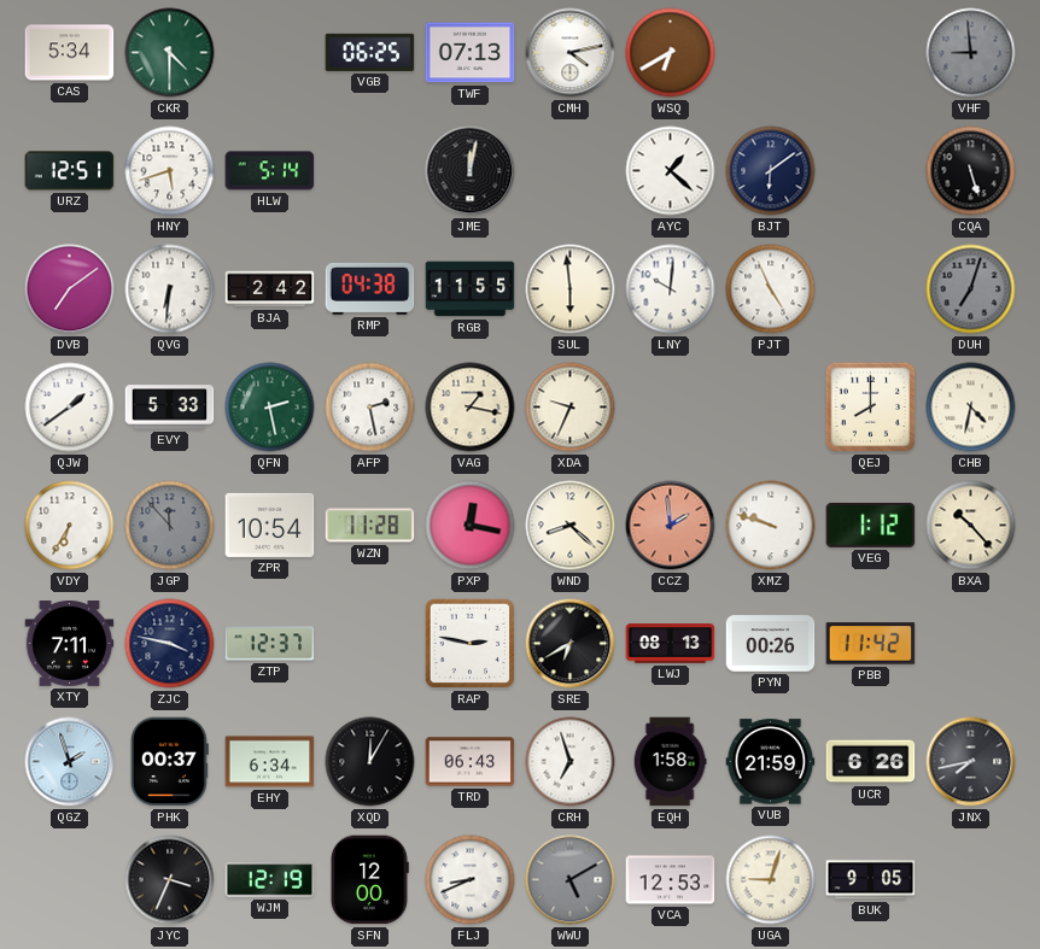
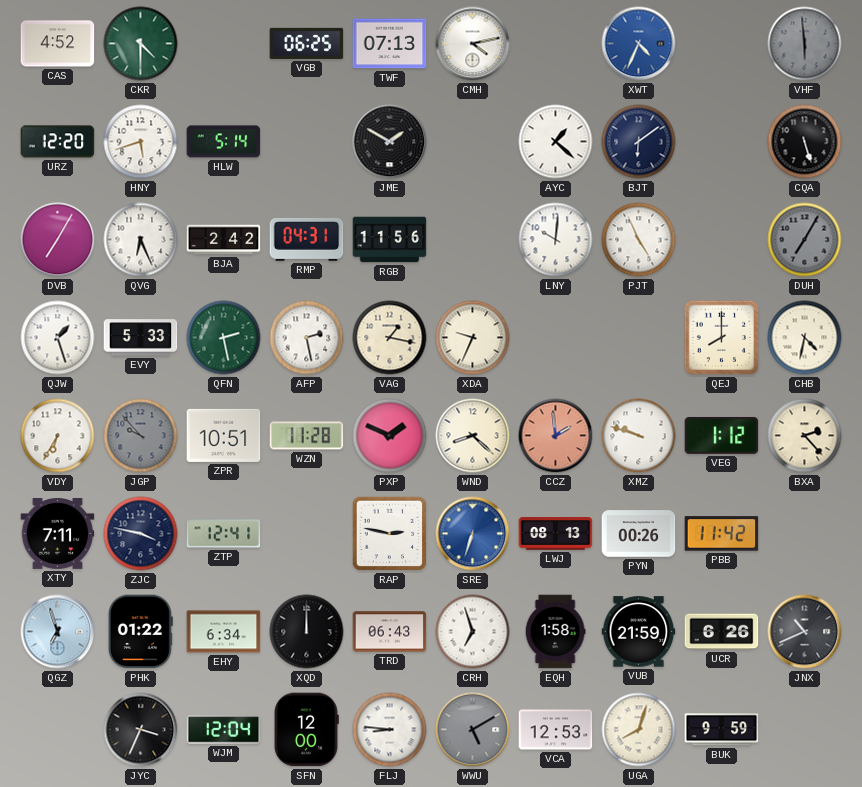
CAS: 5:34 -> 4:52 (58, 44)
WSQ: 6:40 -> none (671, 53)
XWT: none -> 4:34 (639, 44)
VHF: 8:59 -> 5:59 (805, 44)
URZ: 12:51 -> 12:20 (58, 142)
JME: 12:02 -> 1:50 (390, 142)
DVB: 7:09 -> 7:05 (58, 240)
QVG: 6:31 -> 6:26 (141, 240)
RMP: 04:38 -> 04:31 (307, 239)
RGB: 11:55 -> 11:56 (390, 240)
SUL: 5:59 -> none (571, 289)
DUH: 7:03 -> 7:05 (805, 240)
QJW: 1:39 -> 1:27 (58, 338)
JGP: 11:53 -> 9:53 (141, 436)
ZPR: 10:54 -> 10:51 (224, 435)
PXP: 12:17 -> 1:49 (390, 436)
BXA: 10:23 -> 2:23 (805, 436)
ZTP: 12:37 -> 12:41 (224, 534)
SRE: 6:40 -> 6:33 (473, 534)
SRE dial: black -> blue (473, 534)
QGZ: 1:57 -> 6:57 (58, 632)
PHK: 00:37 -> 01:22 (140, 632)
XQD: 12:05 -> 12:00 (307, 632)
JNX: 7:43 -> 10:41 (805, 632)
WJM: 12:19 -> 12:04 (224, 730)
FLJ: 8:41 -> 8:46 (390, 730)
UGA: 9:03 -> 8:03 (639, 730)
BUK: 9:05 -> 9:59 (722, 730)
